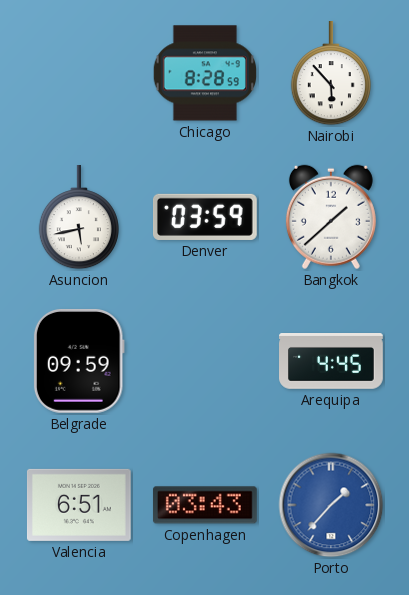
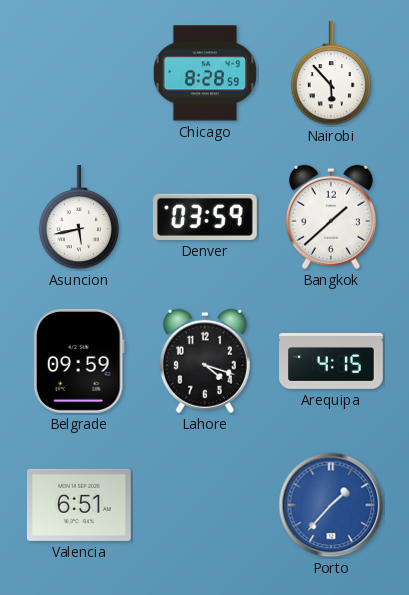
Lahore: none -> 4:18 (205, 361)
Arequipa: 4:45 -> 4:15 (332, 362)
Copenhagen: 03:43 -> none (205, 505)
